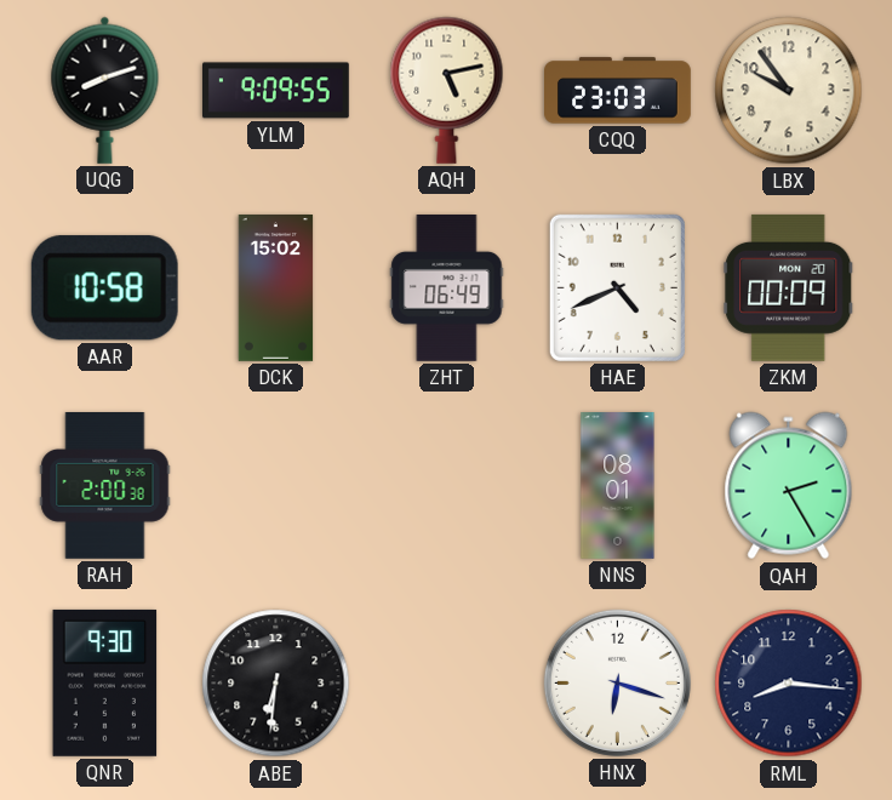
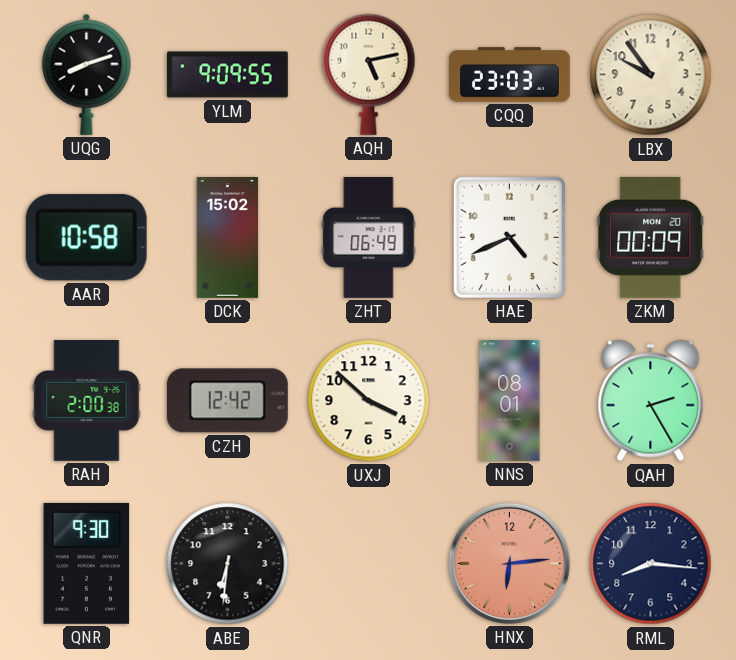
CZH: none -> 12:42 (227, 401)
UXJ: none -> 3:52 (369, 401)
HNX: 6:18 -> 6:14 (509, 563)
HNX dial: white -> salmon (509, 563)
